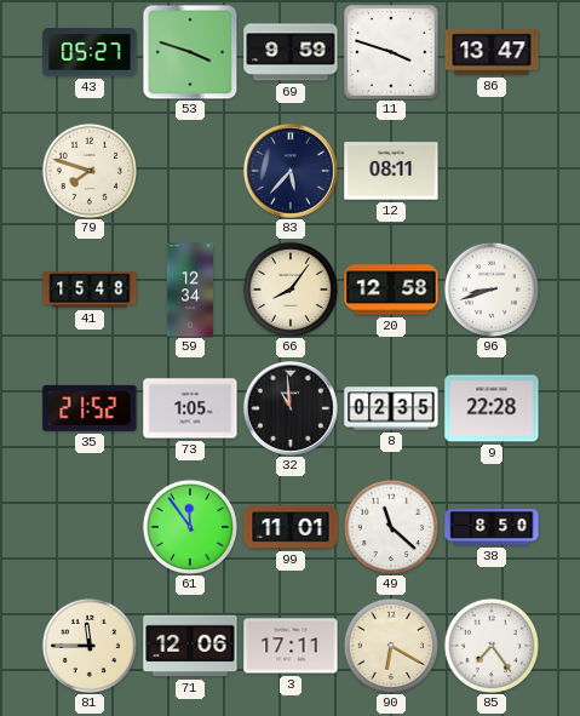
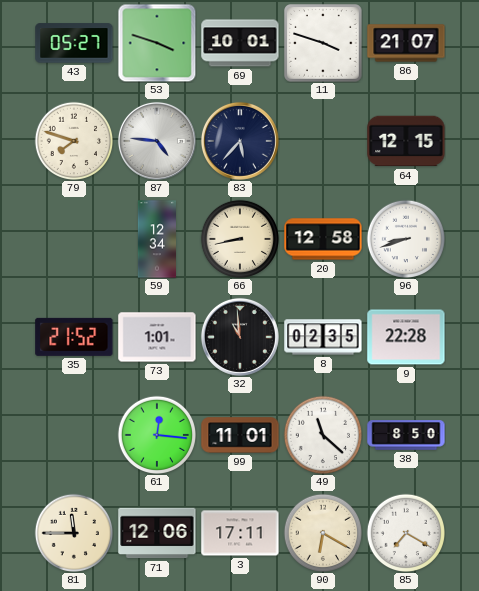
69: 9:59 -> 10:01 (240, 43)
86: 13:47 -> 21:07 (406, 43)
87: none -> 4:46 (157, 141)
12: 08:11 -> none (391, 171)
64: none -> 12:15 (406, 141)
41: 15:48 -> none (90, 290)
66: 8:06 -> 8:43 (239, 238)
73: 1:05 -> 1:01 (157, 337)
61: 11:54 -> 12:16 (156, 434)
85: 7:24 -> 7:20 (405, 532)
